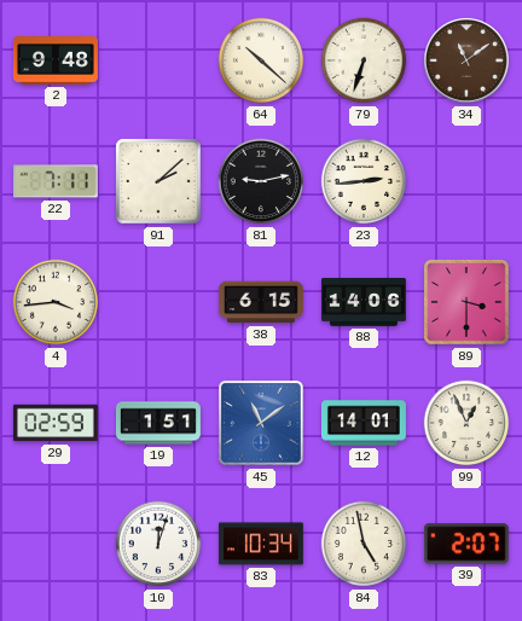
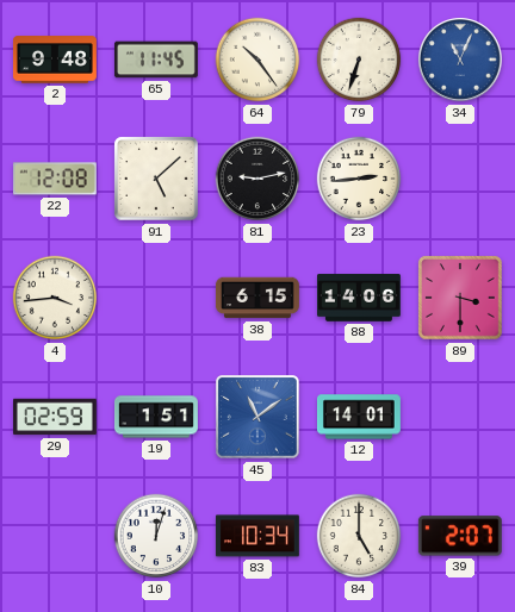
65: none -> 11:45 (156, 60)
64: 10:22 -> 10:24 (257, 60)
34: 11:09 -> 11:04 (461, 61)
34 dial: brown -> blue (461, 61)
22: 7:11 -> 12:08 (55, 179)
91: 2:08 -> 5:08 (156, 179)
99: 12:56 -> none (466, 423)
84: 4:58 -> 5:00 (359, 536)
